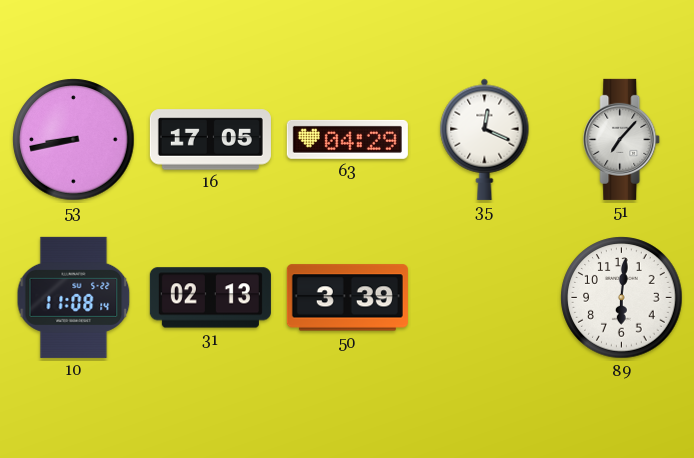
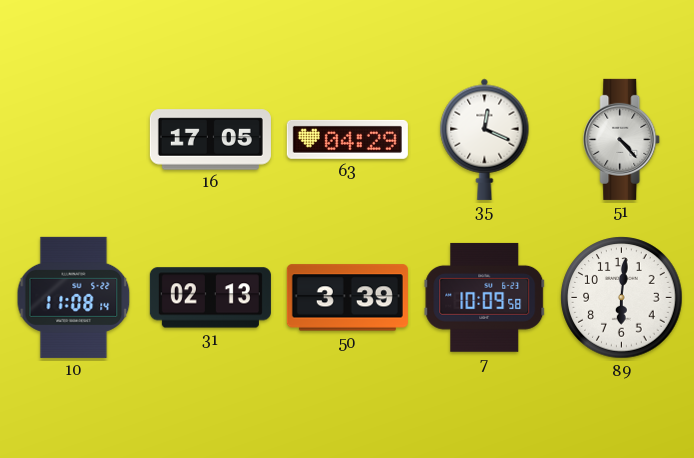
53: 8:43 -> none (74, 140)
51: 7:07 -> 4:23 (622, 139)
7: none -> 10:09 (485, 297)
